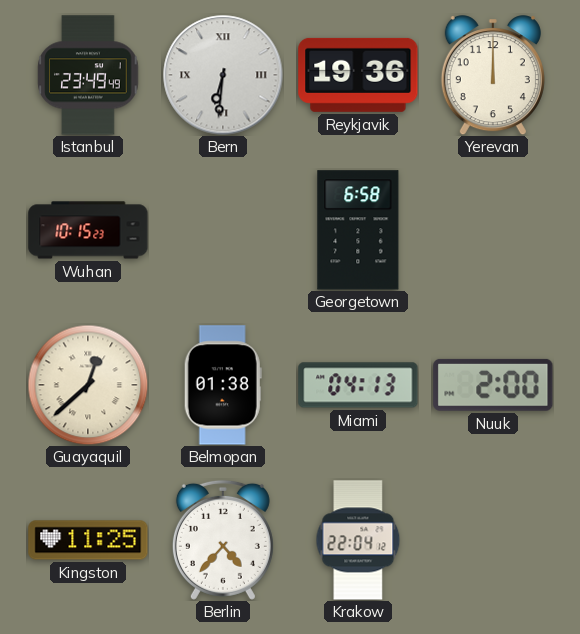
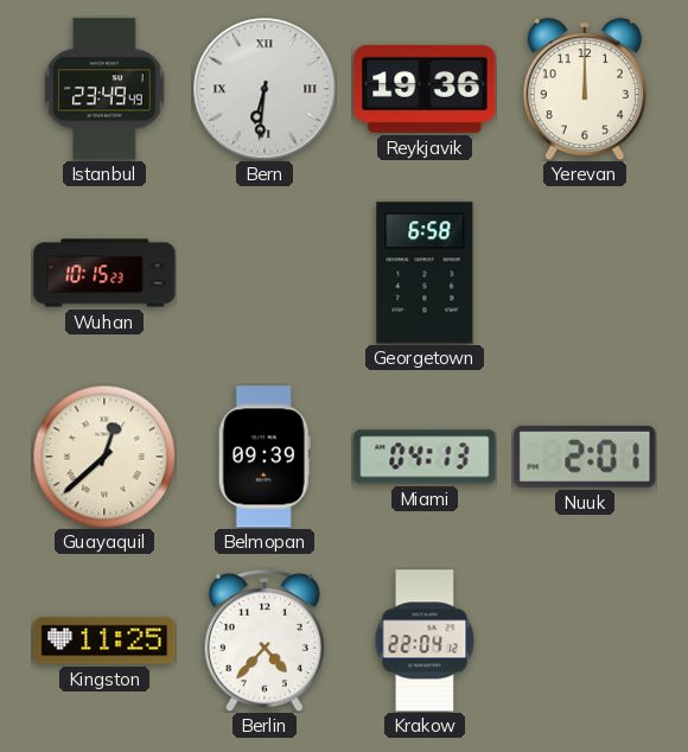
Belmopan: 01:38 -> 09:39 (265, 457)
Nuuk: 2:00 -> 2:01 (585, 457)
